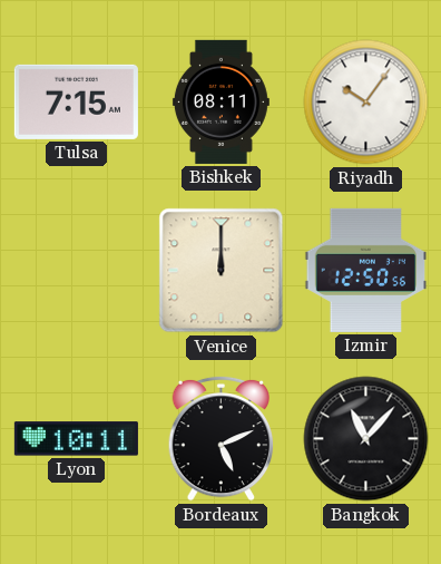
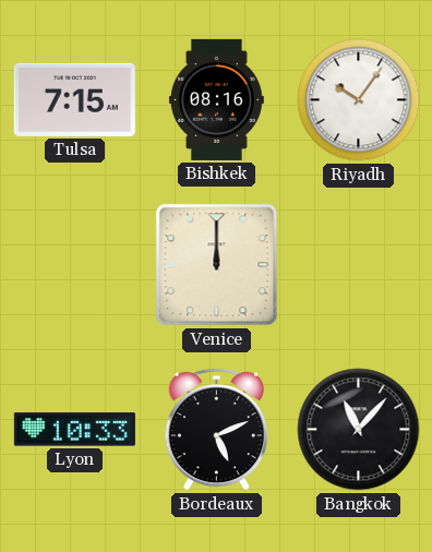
Bishkek: 08:11 -> 08:16 (216, 99)
Izmir: 12:50 -> none (366, 270)
Lyon: 10:11 -> 10:33 (74, 430)
